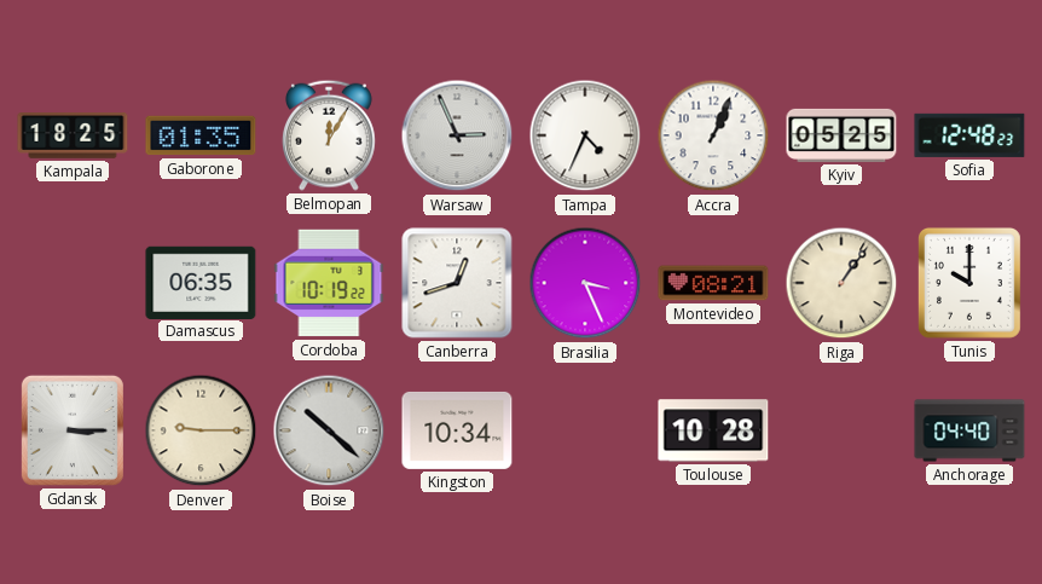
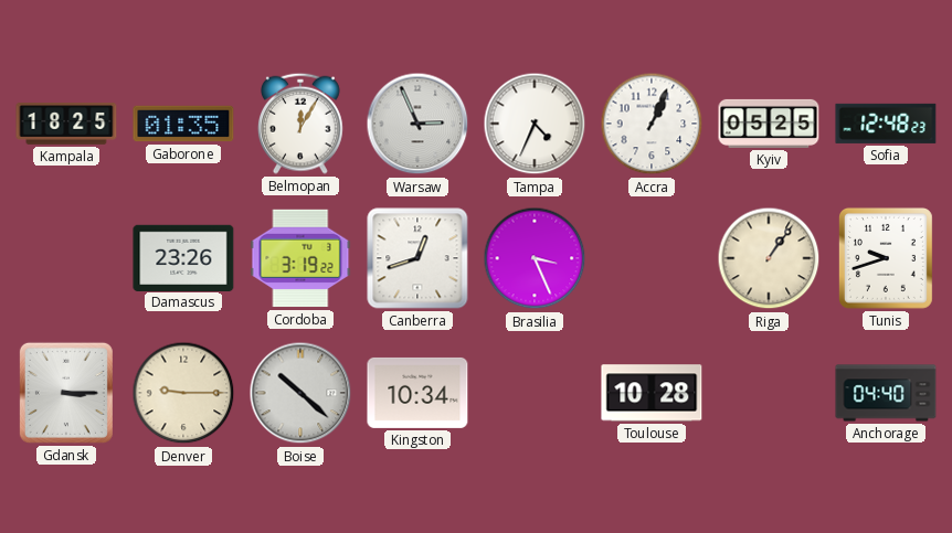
Damascus: 06:35 -> 23:26 (183, 257)
Cordoba: 10:19 -> 3:19 (300, 258)
Montevideo: 08:21 -> none (713, 283)
Tunis: 10:00 -> 9:42 (886, 258)
